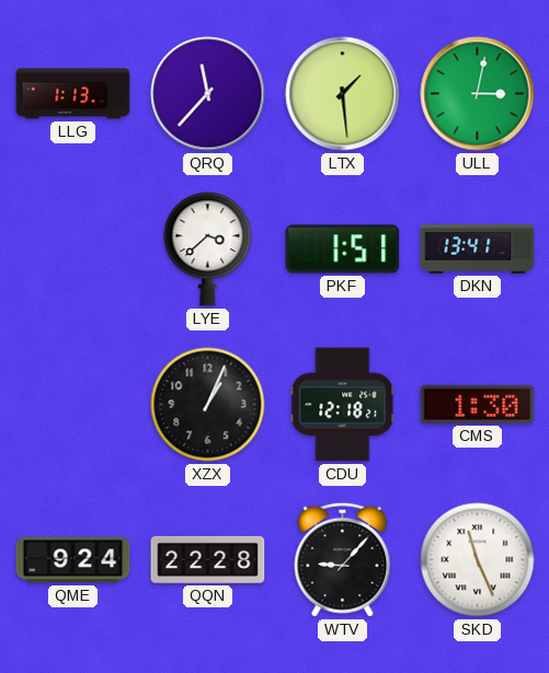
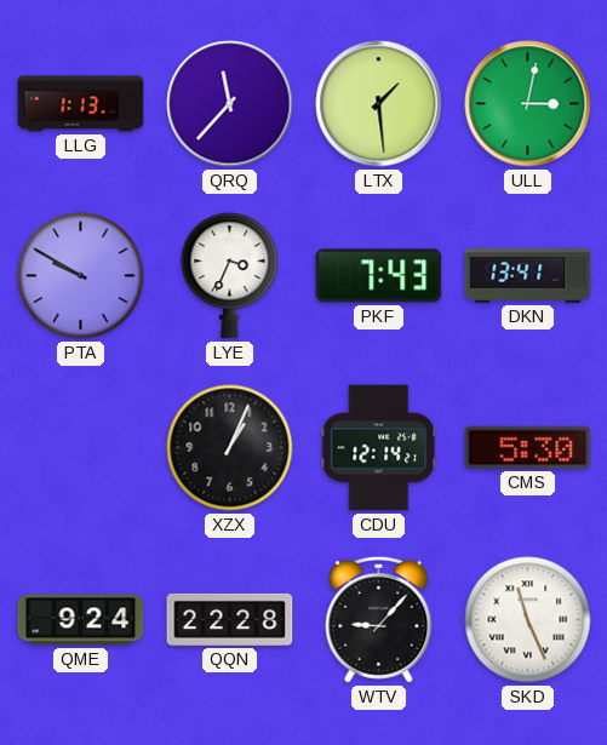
PTA: none -> 9:50 (81, 276)
LYE: 3:38 -> 3:34 (230, 276)
PKF: 1:51 -> 7:43 (379, 276)
CDU: 12:18 -> 12:14 (379, 448)
CMS: 1:30 -> 5:30 (528, 447)
